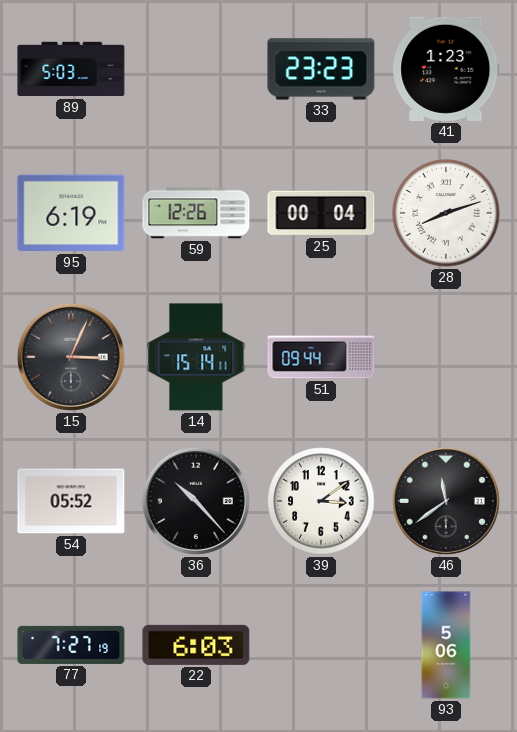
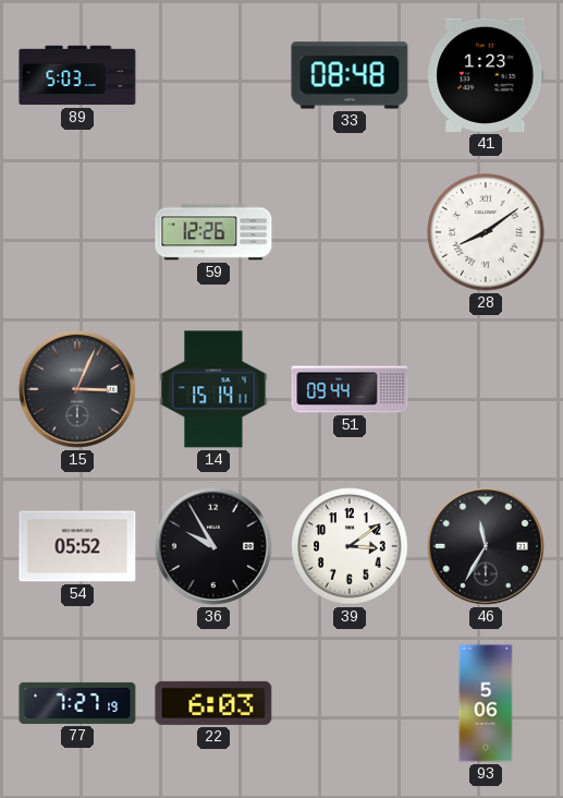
33: 23:23 -> 08:48 (350, 75)
95: 6:19 -> none (71, 213)
25: 00:04 -> none (321, 213)
28: 8:12 -> 8:09 (486, 232)
36: 10:23 -> 9:55 (213, 546)
46: 11:39 -> 11:35 (486, 546)
